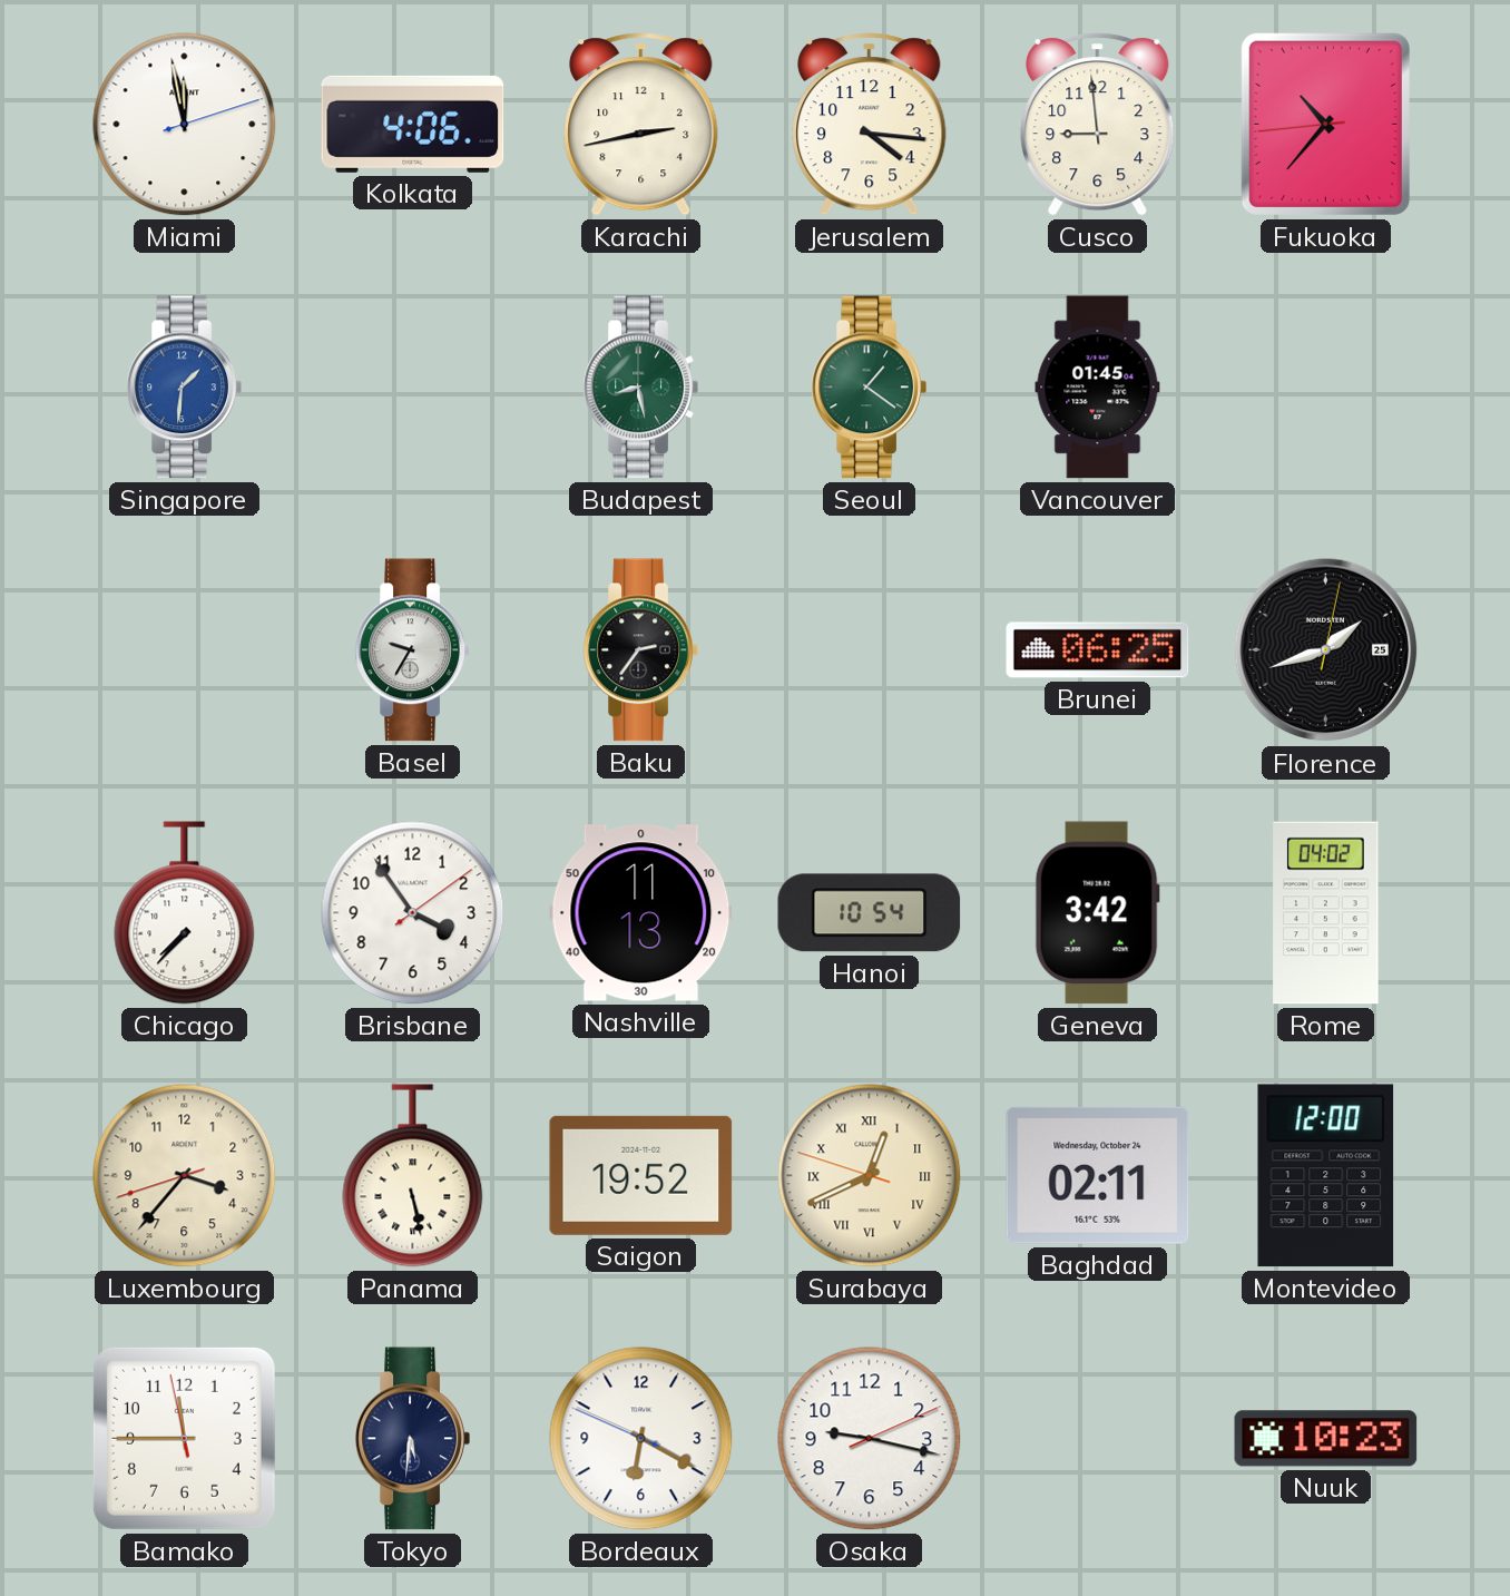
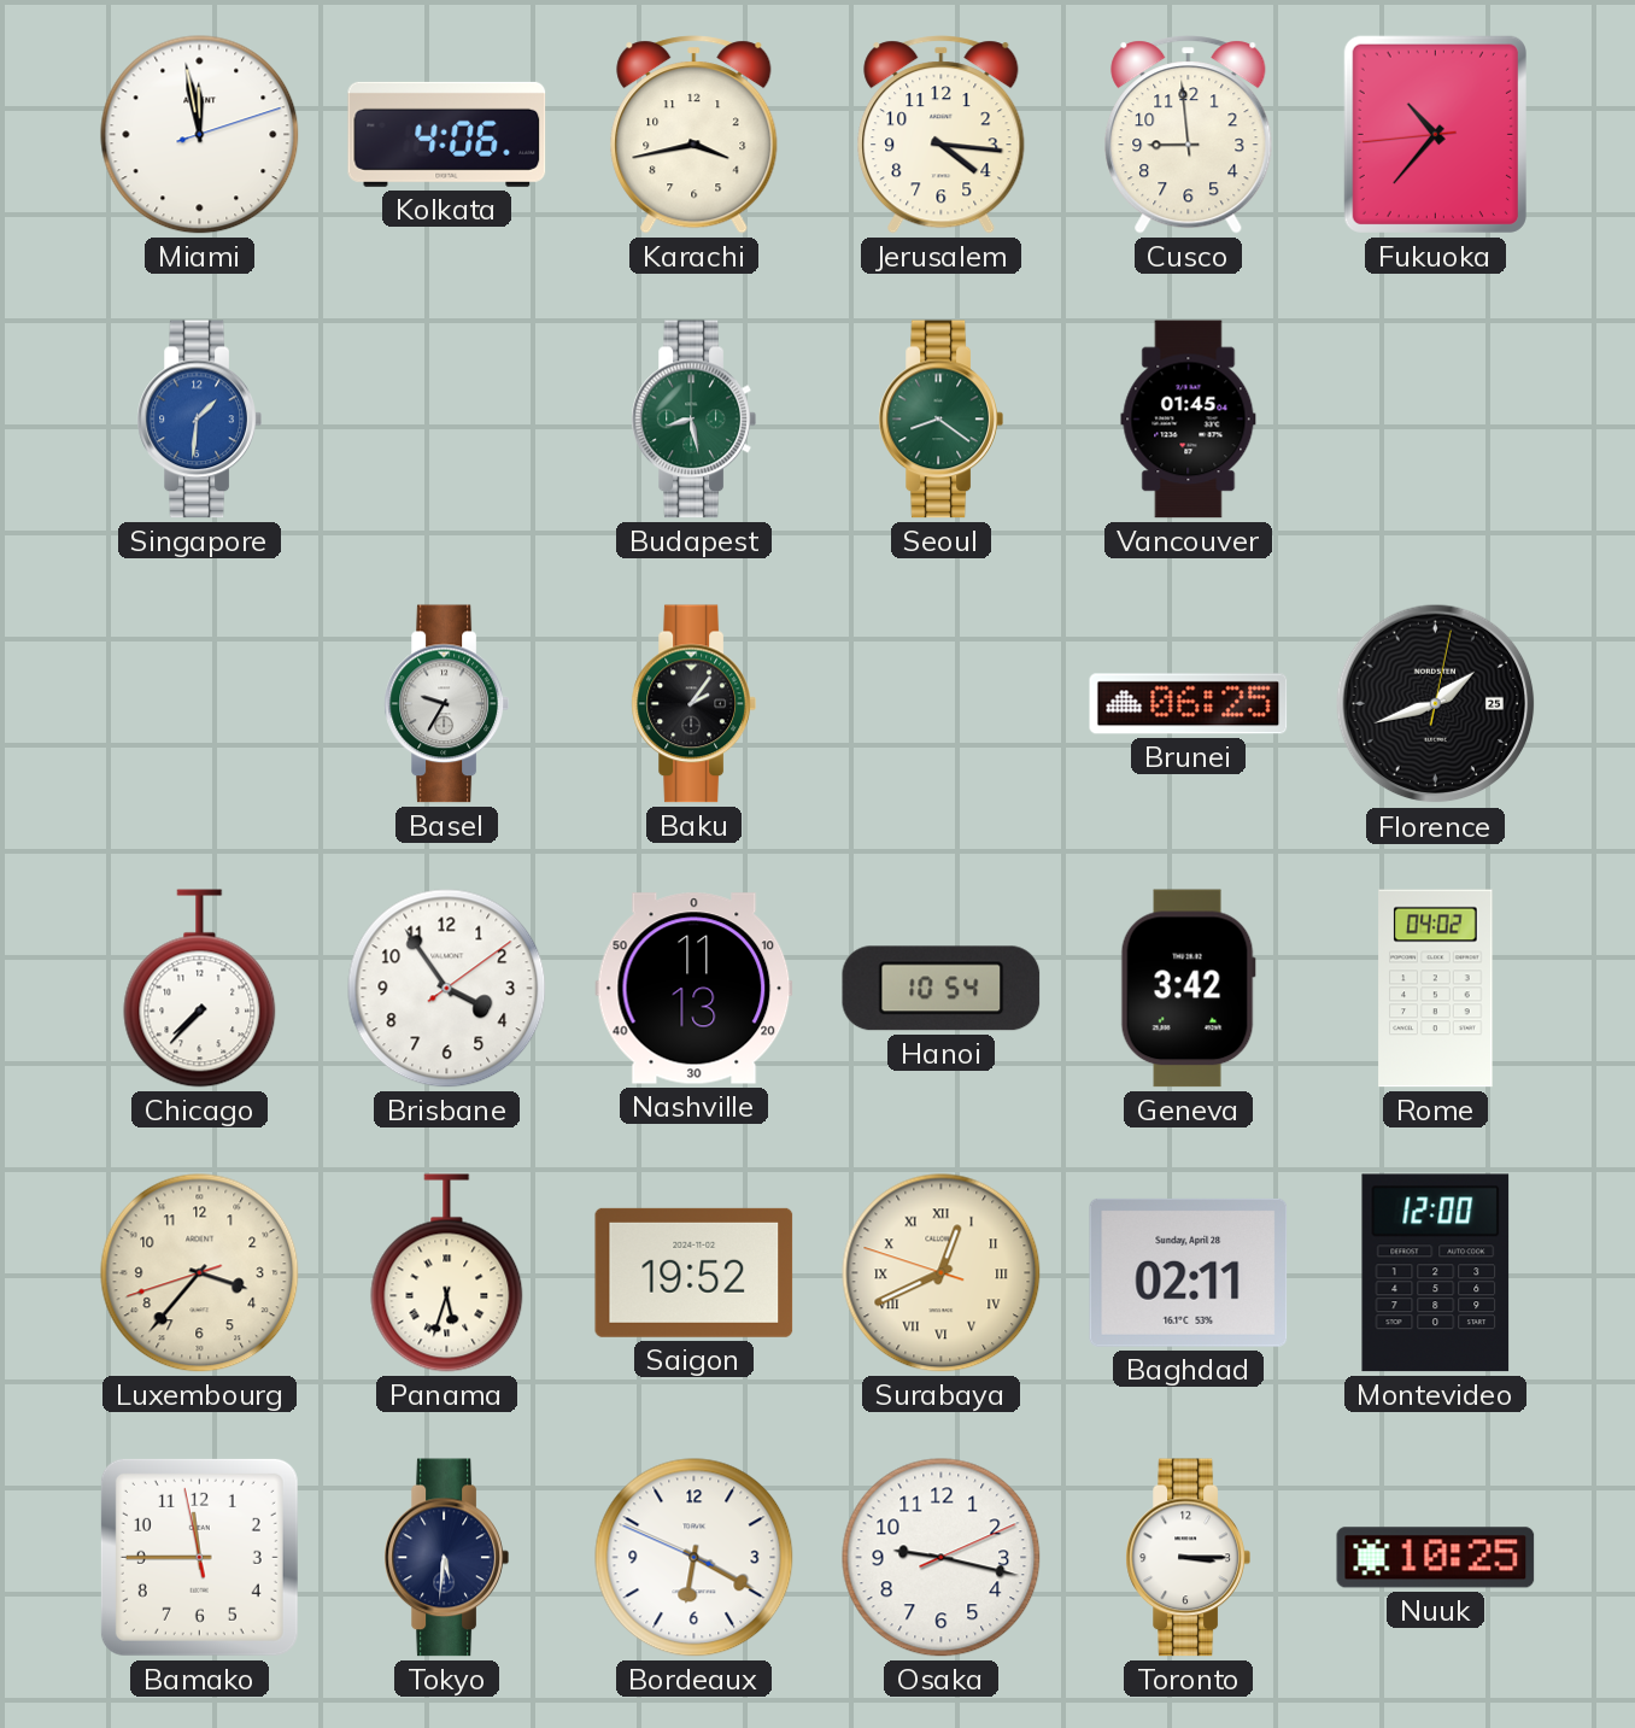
Karachi: 2:43 -> 3:43 (695, 135)
Seoul: 1:21 -> 8:21 (940, 420)
Baku: 2:36 -> 2:06 (693, 704)
Panama: 5:28 -> 5:33 (447, 1273)
Baghdad date: Wednesday, October 24 -> Sunday, April 28 (1189, 1272)
Toronto: none -> 3:15 (1188, 1558)
Nuuk: 10:23 -> 10:25 (1436, 1558)
